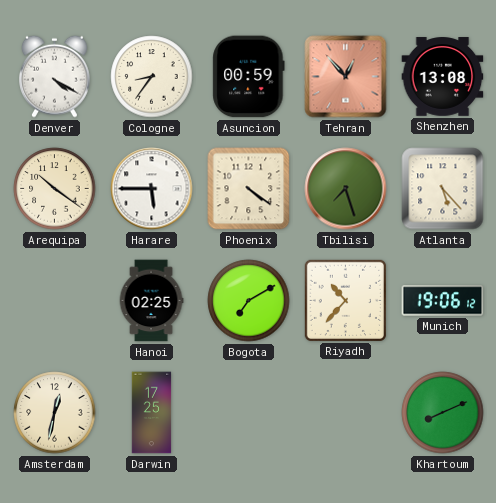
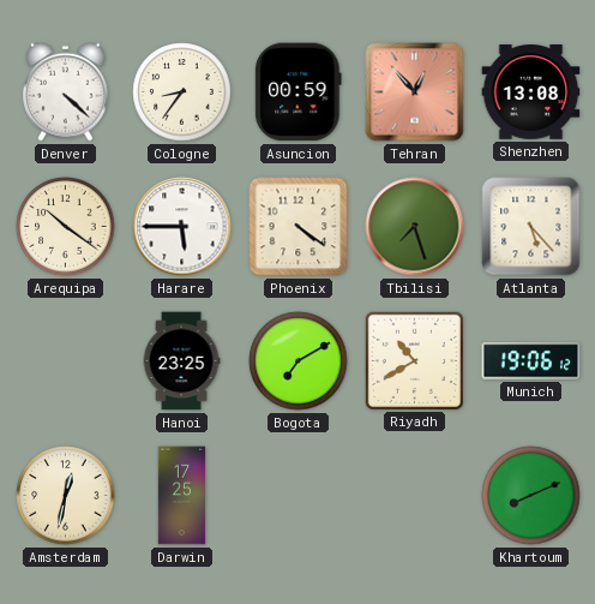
Denver: 4:20 -> 4:22 (66, 91)
Hanoi: 02:25 -> 23:25 (181, 361)
Riyadh: 10:37 -> 10:40 (414, 360)
